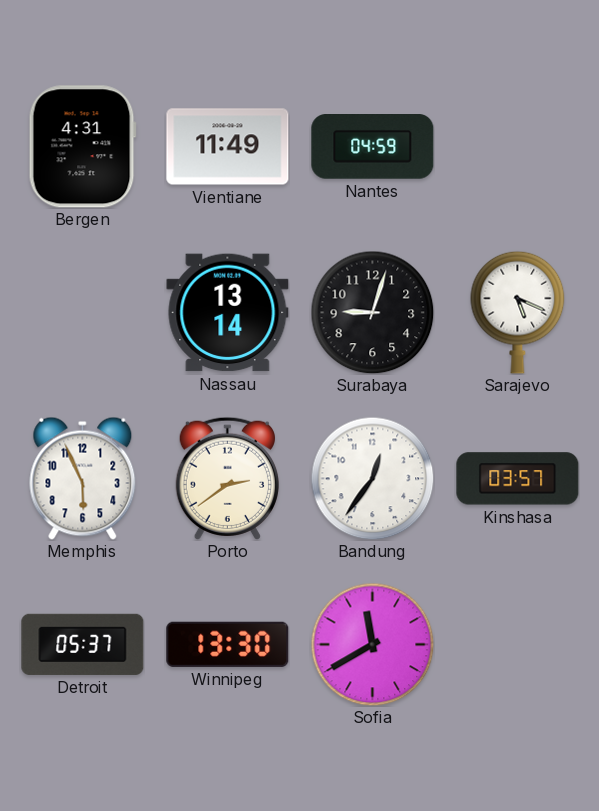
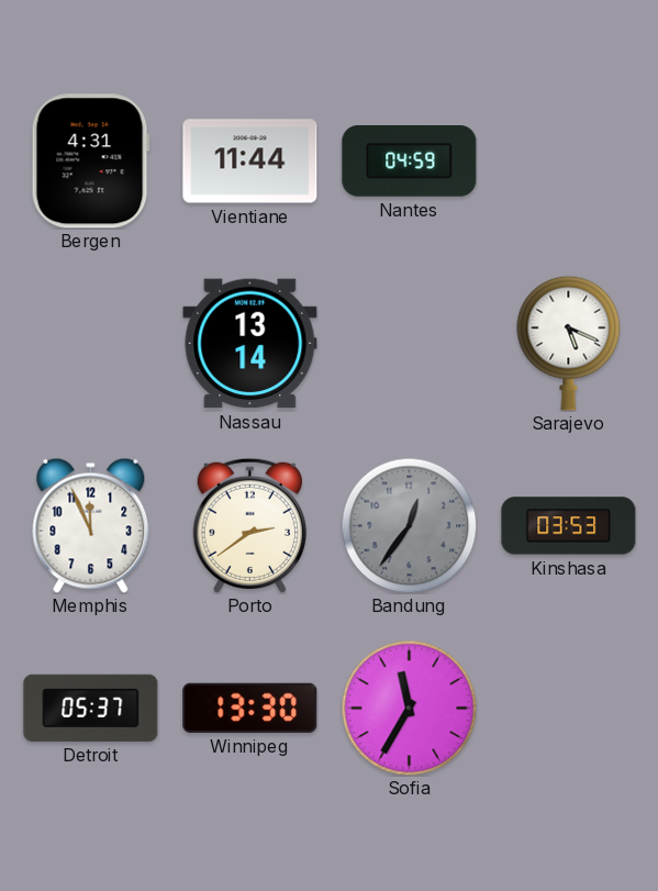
Vientiane: 11:49 -> 11:44 (250, 162)
Surabaya: 9:03 -> none (372, 312)
Memphis: 5:56 -> 11:56 (91, 525)
Bandung dial: white -> grey (409, 525)
Kinshasa: 03:57 -> 03:53 (569, 526)
Sofia: 11:40 -> 11:35 (409, 708)
